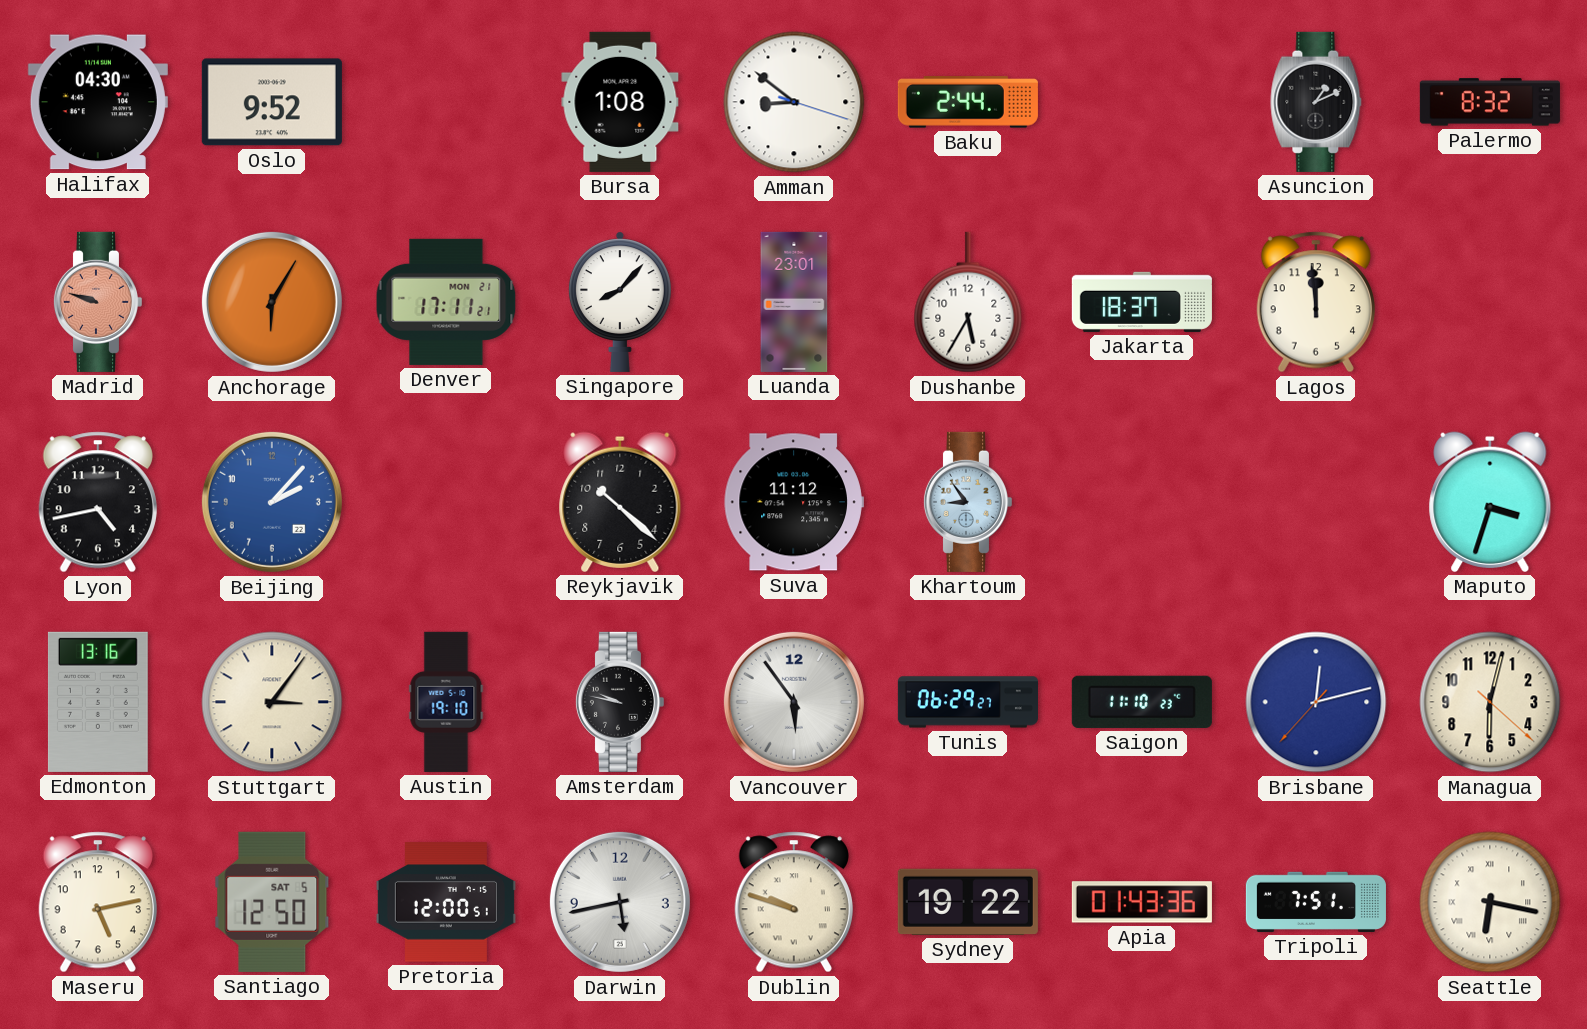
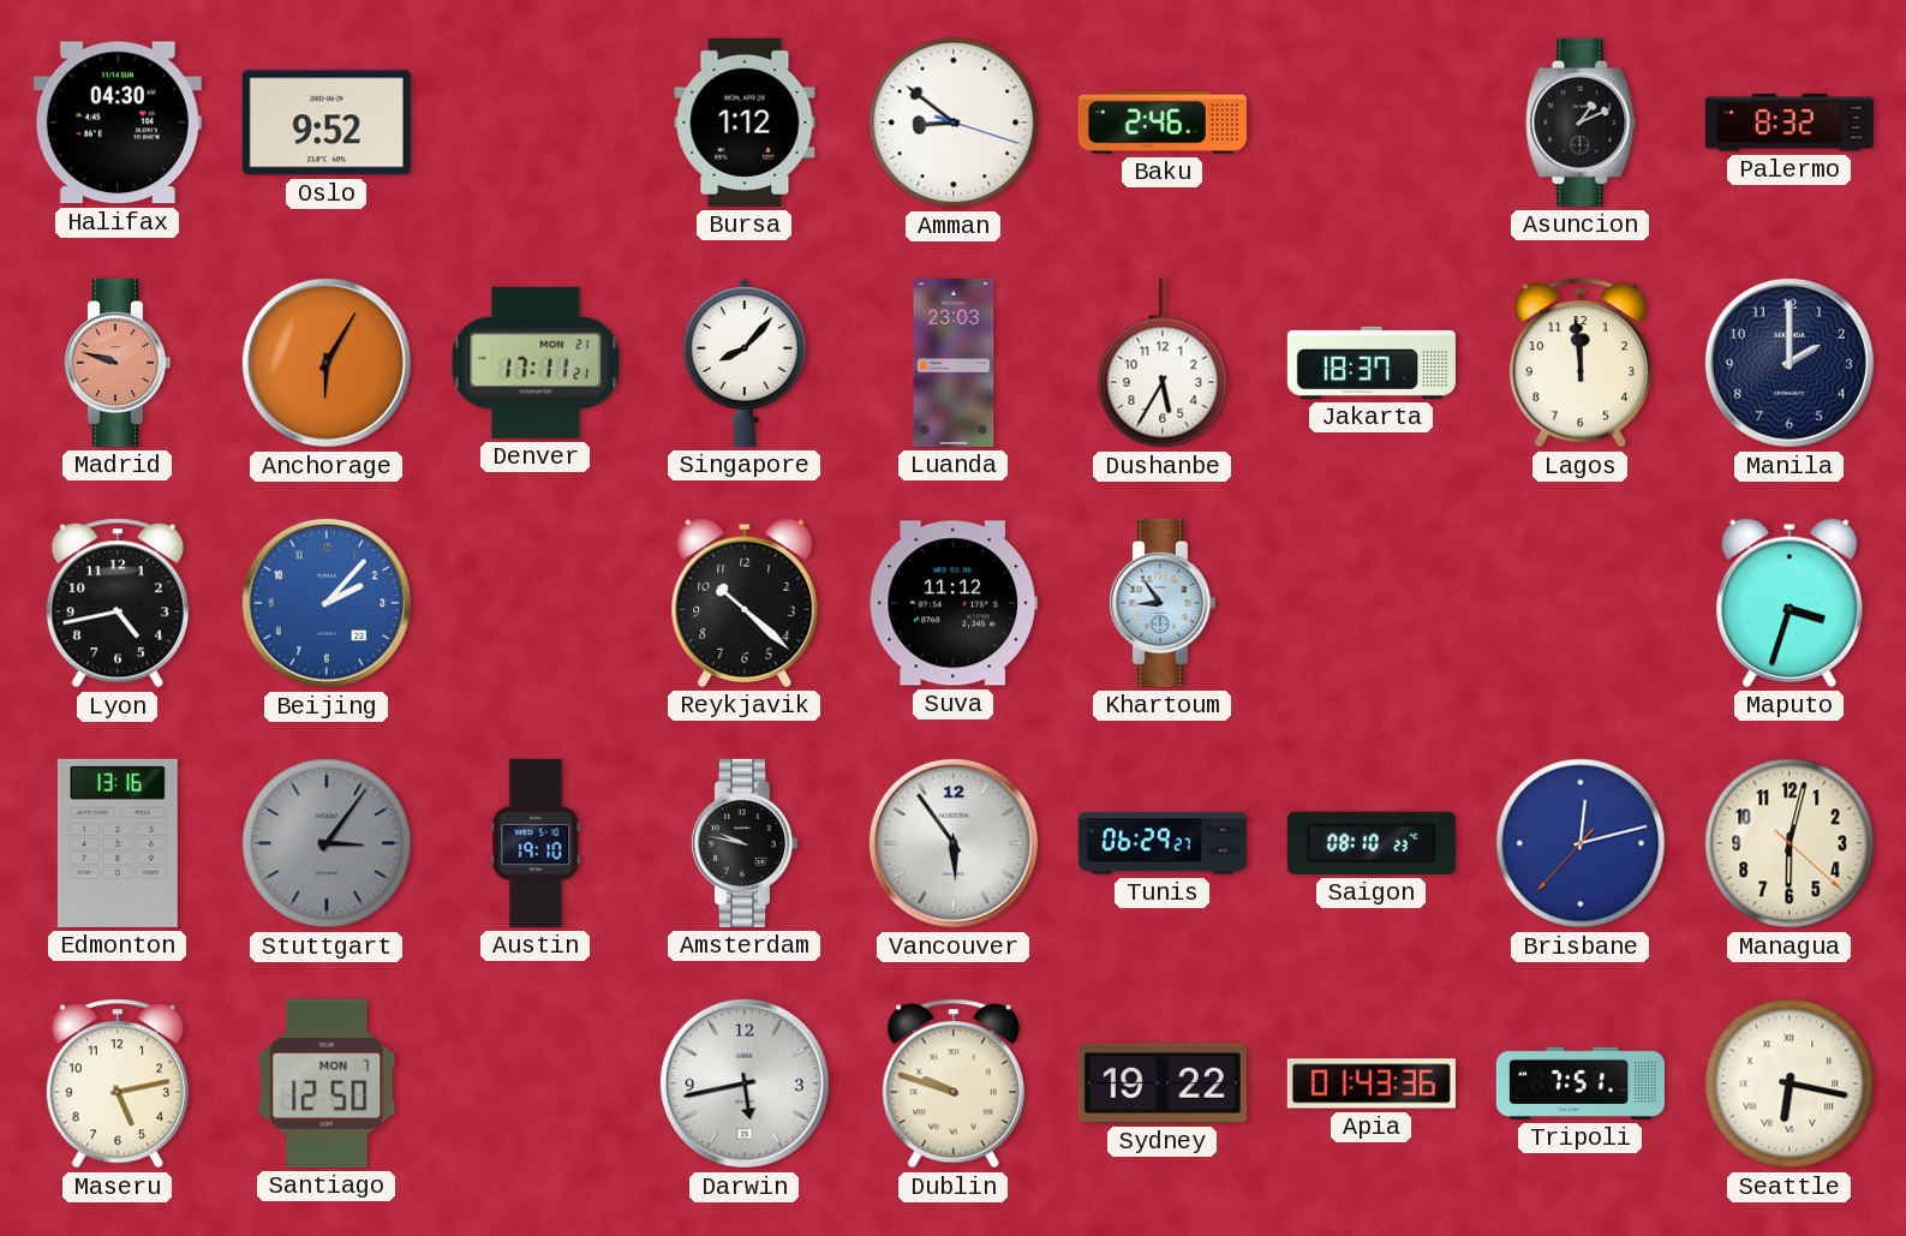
Bursa: 1:08 -> 1:12 (745, 123)
Baku: 2:44 -> 2:46 (1163, 123)
Luanda: 23:01 -> 23:03 (954, 363)
Manila: none -> 2:00 (1790, 363)
Stuttgart dial: cream -> grey (327, 843)
Saigon: 11:10 -> 08:10 (1372, 843)
Santiago date: SAT 5 -> MON 7 (327, 1083)
Pretoria: 12:00 -> none (446, 902)
